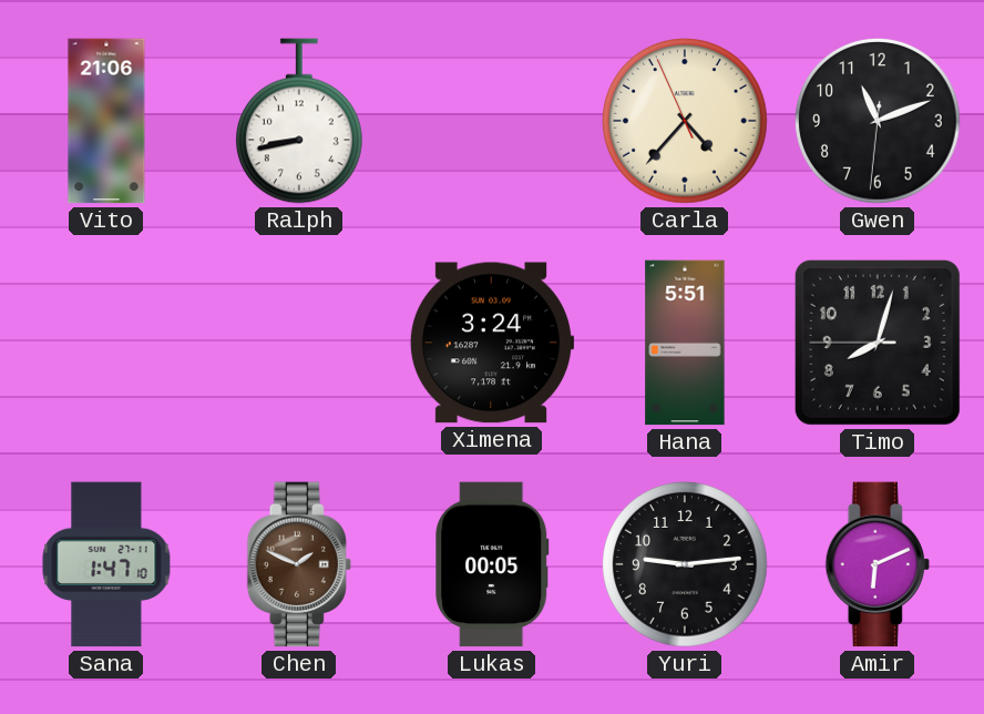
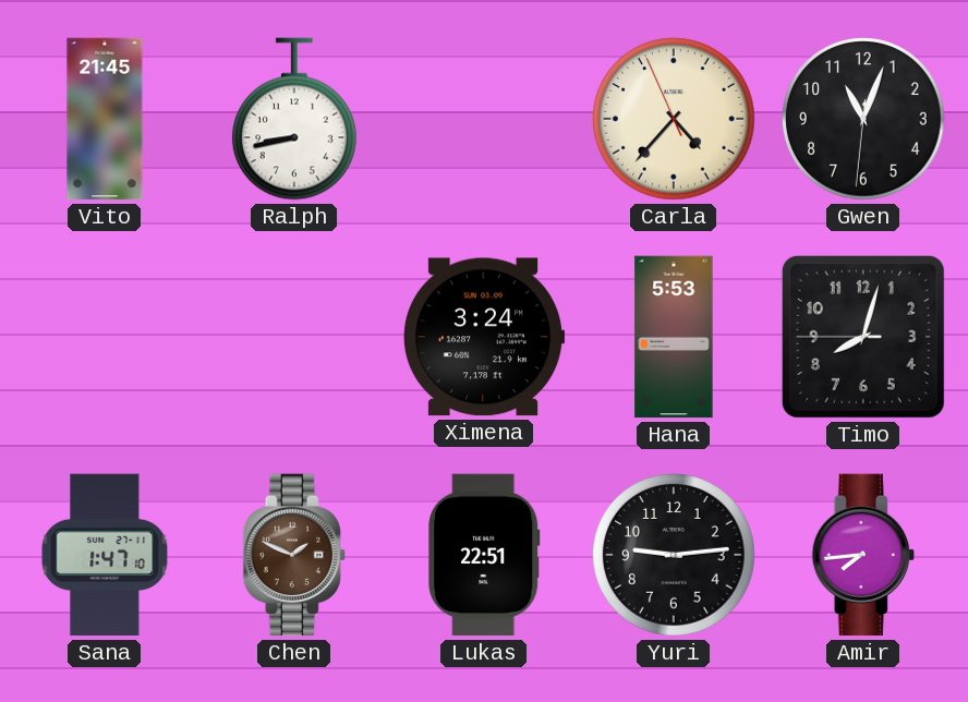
Vito: 21:06 -> 21:45 (105, 119)
Gwen: 11:11 -> 11:03 (863, 119)
Hana: 5:51 -> 5:53 (674, 337)
Lukas: 00:05 -> 22:51 (484, 555)
Amir: 6:11 -> 7:44 (863, 555)
